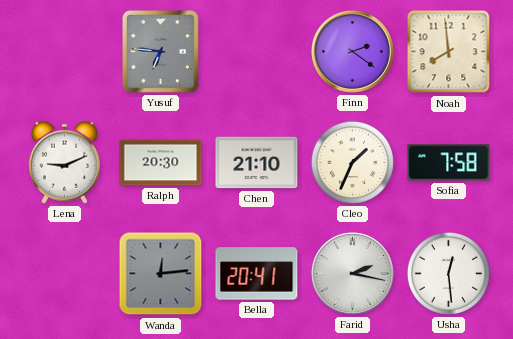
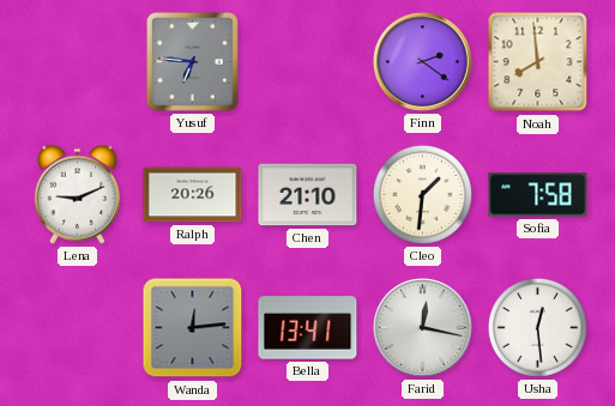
Ralph: 20:30 -> 20:26 (193, 195)
Cleo: 1:34 -> 1:31 (422, 194)
Bella: 20:41 -> 13:41 (308, 328)
Farid: 2:17 -> 12:17 (422, 327)
